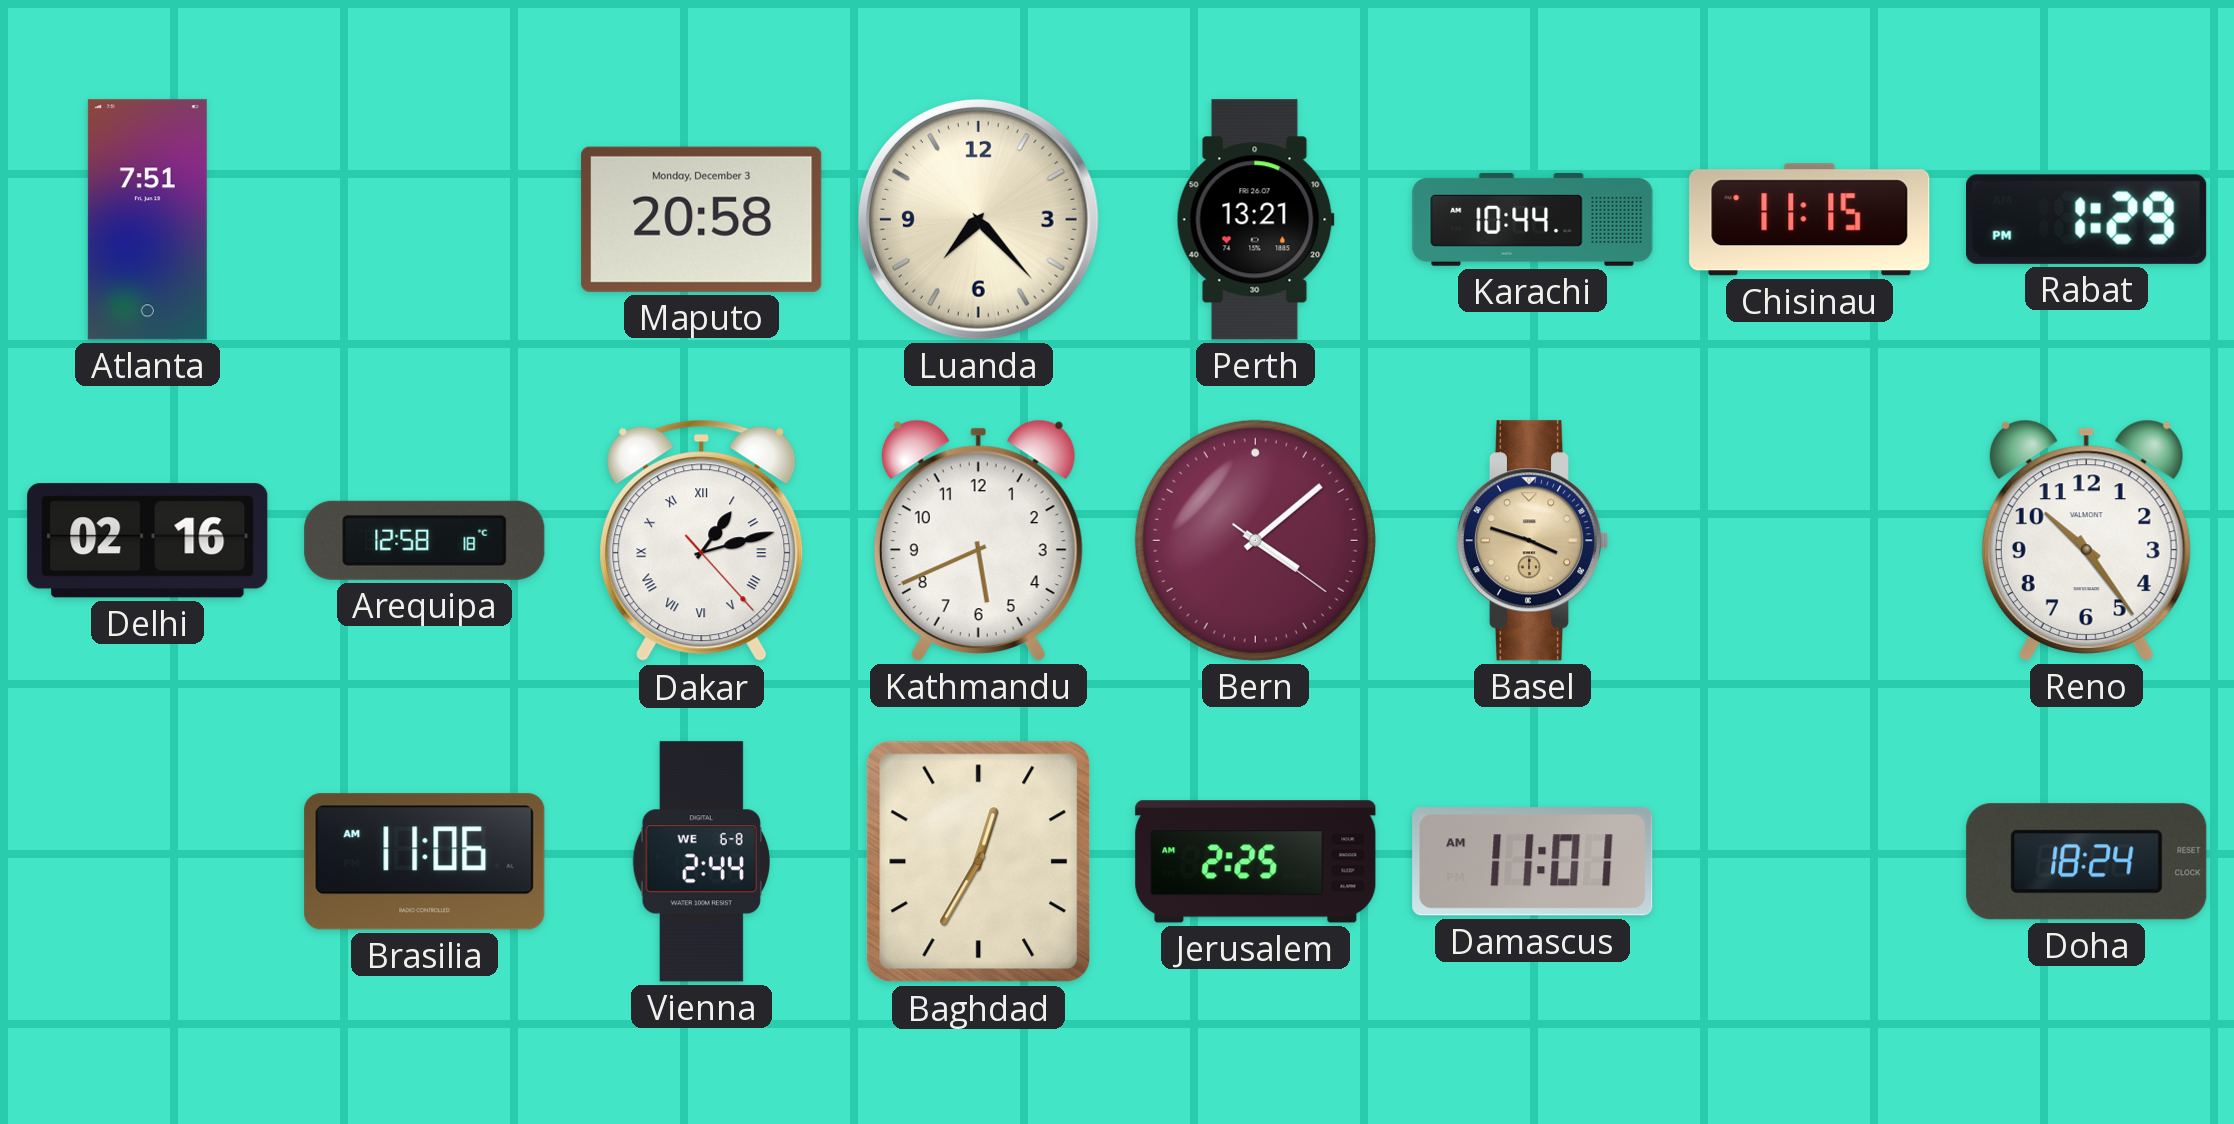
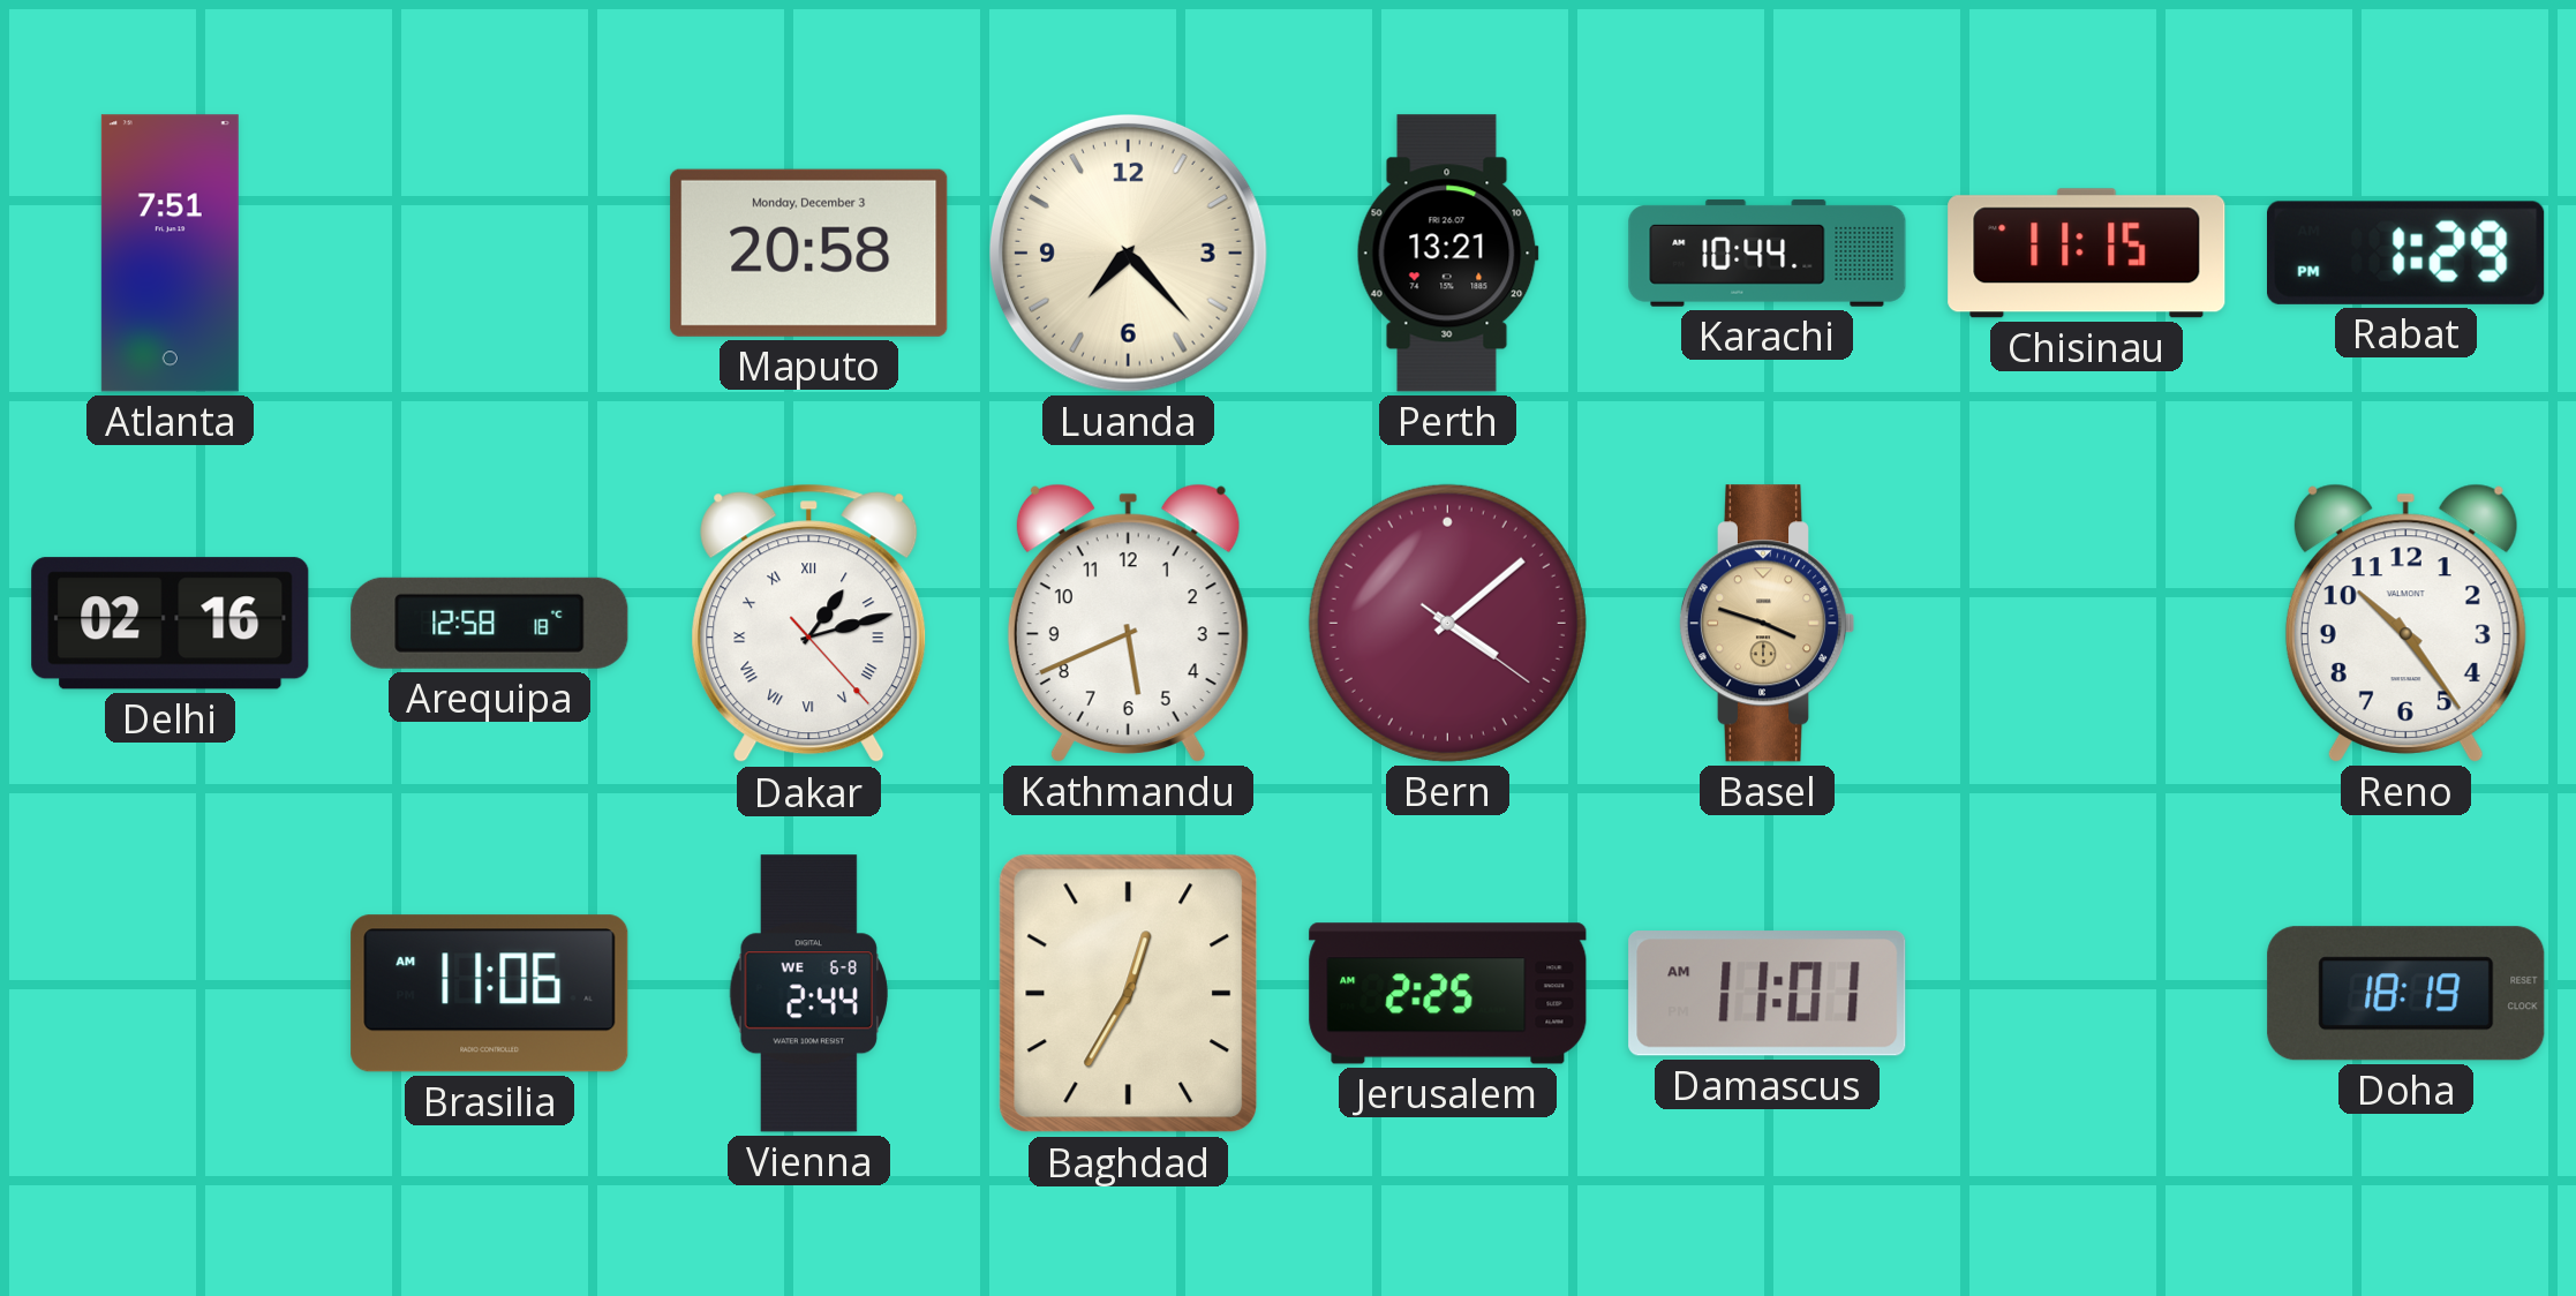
Doha: 18:24 -> 18:19 (2406, 994)
